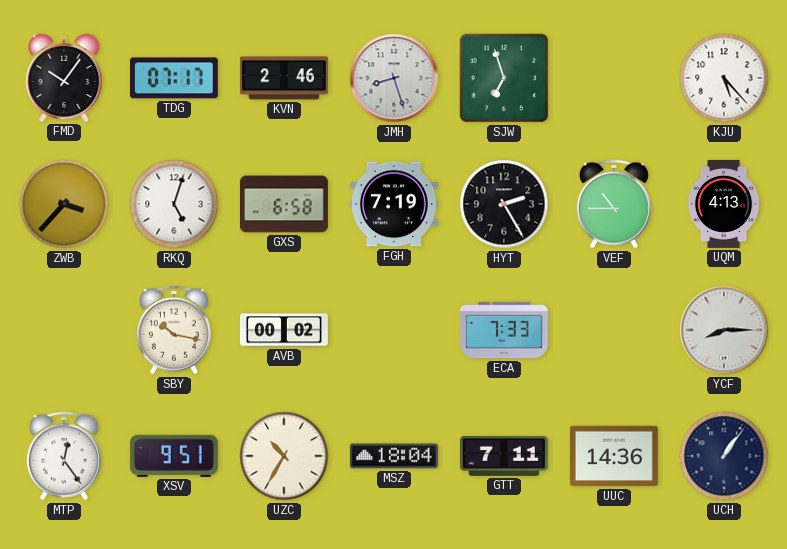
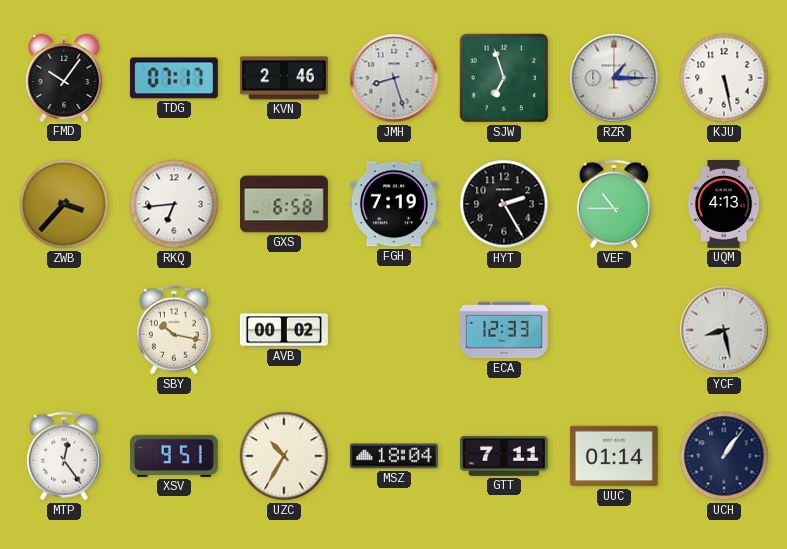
RZR: none -> 1:15 (614, 78)
KJU: 5:23 -> 5:28 (724, 78)
RKQ: 5:03 -> 6:44 (174, 204)
ECA: 7:33 -> 12:33 (504, 330)
YCF: 8:15 -> 8:28 (724, 330)
UUC: 14:36 -> 01:14 (614, 456)
